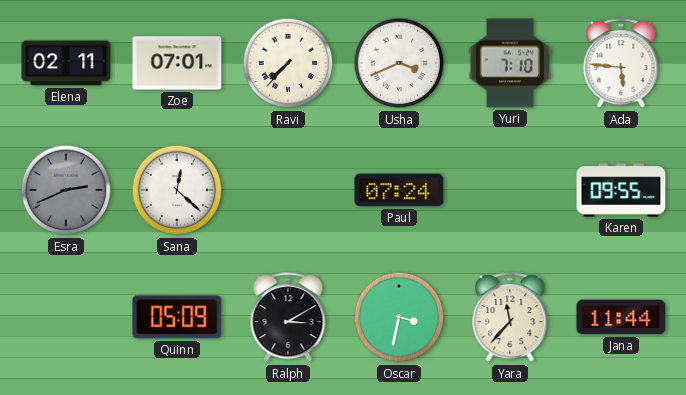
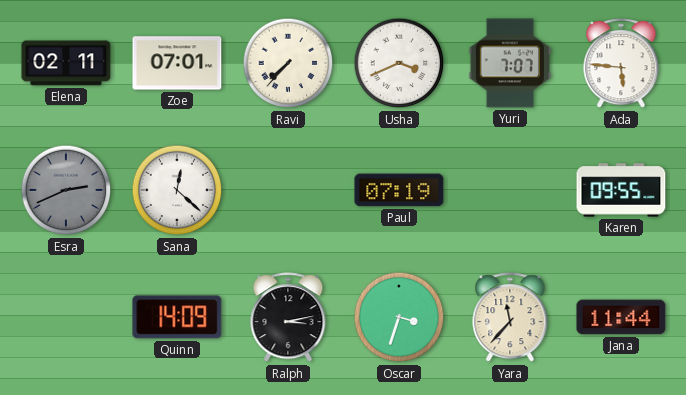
Yuri: 7:10 -> 7:07 (510, 63)
Paul: 07:24 -> 07:19 (399, 190)
Quinn: 05:09 -> 14:09 (177, 317)
Ralph: 3:10 -> 3:13 (288, 318)
Oscar: 3:32 -> 3:33 (399, 317)
